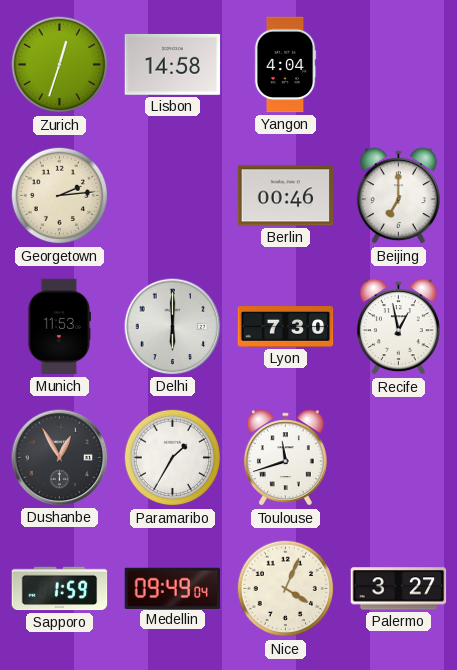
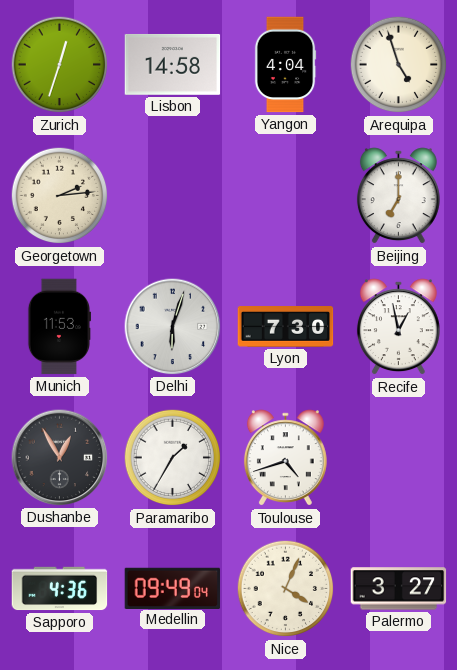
Arequipa: none -> 4:57 (399, 65)
Berlin: 00:46 -> none (286, 196)
Delhi: 6:00 -> 6:03 (173, 327)
Toulouse: 11:42 -> 4:42 (285, 458)
Sapporo: 1:59 -> 4:36 (60, 589)
